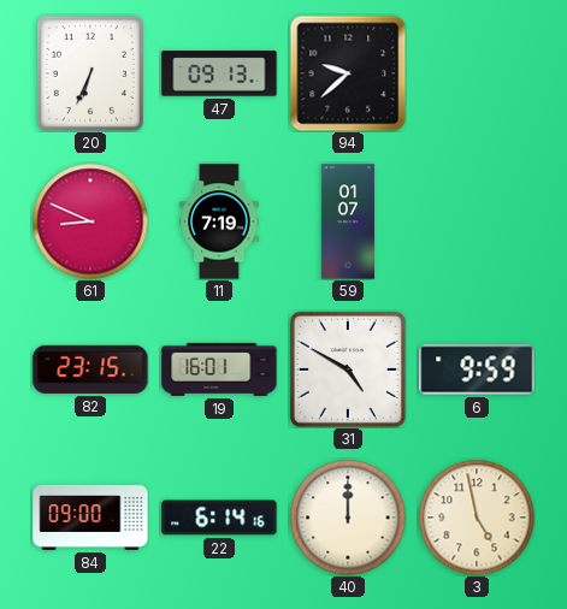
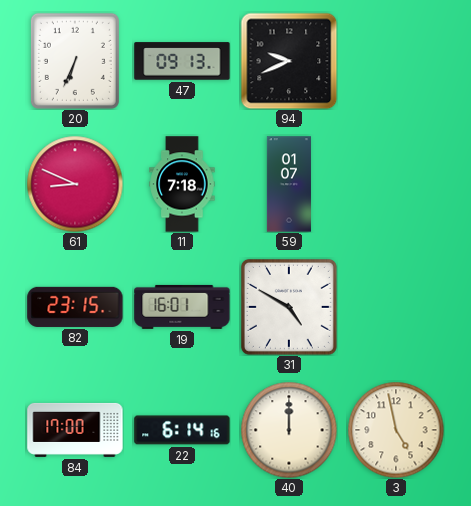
94: 9:38 -> 9:41 (289, 61)
11: 7:19 -> 7:18 (182, 184)
6: 9:59 -> none (477, 369)
84: 09:00 -> 17:00 (75, 430)
